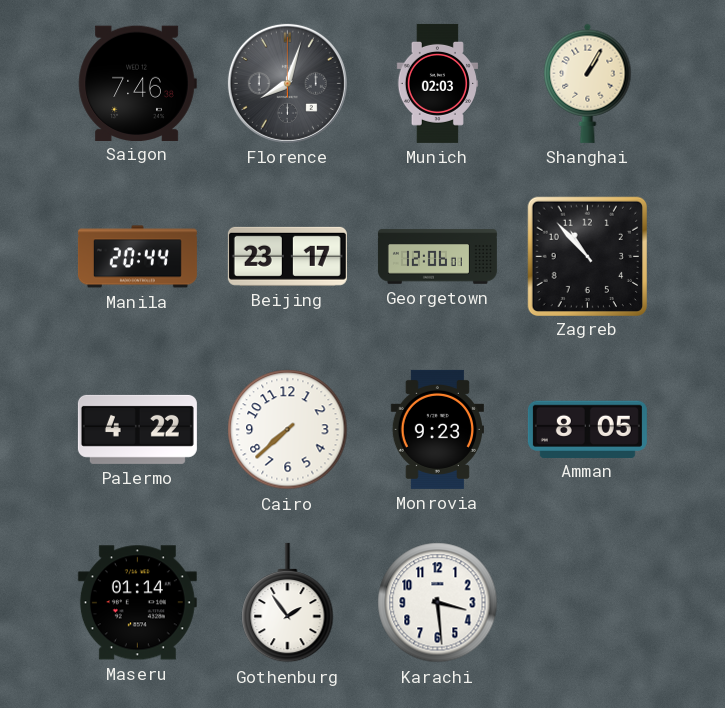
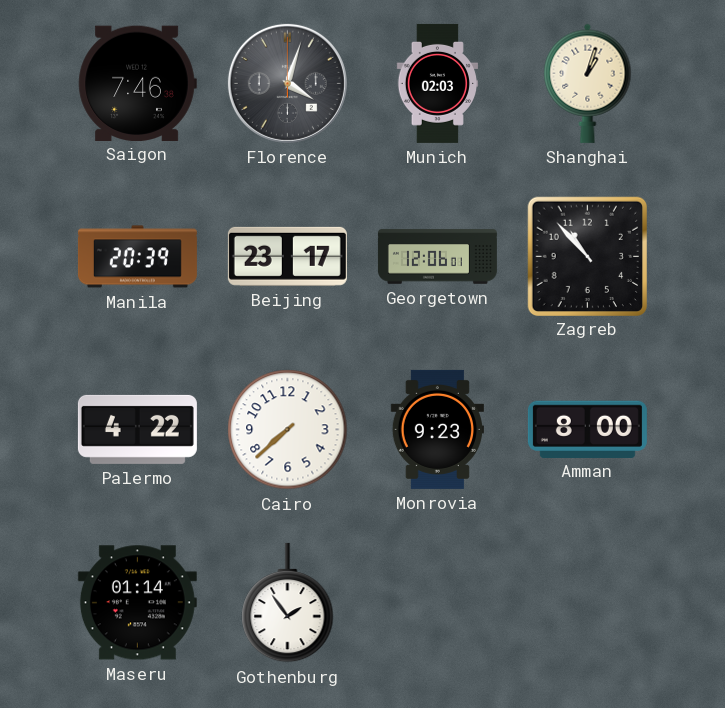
Florence: 8:03 -> 4:03 (287, 83)
Shanghai: 1:05 -> 1:03 (588, 83)
Manila: 20:44 -> 20:39 (137, 257)
Amman: 8:05 -> 8:00 (587, 429)
Karachi: 3:29 -> none (438, 603)
